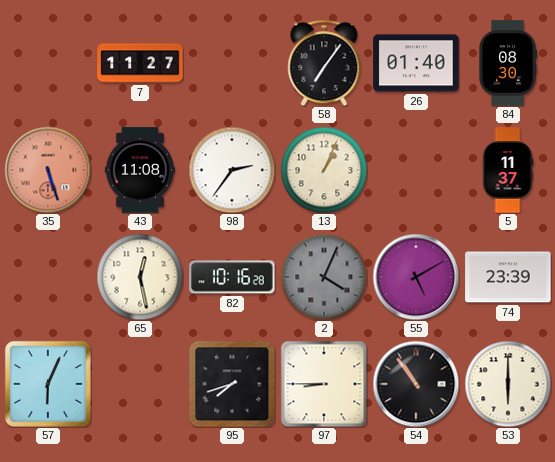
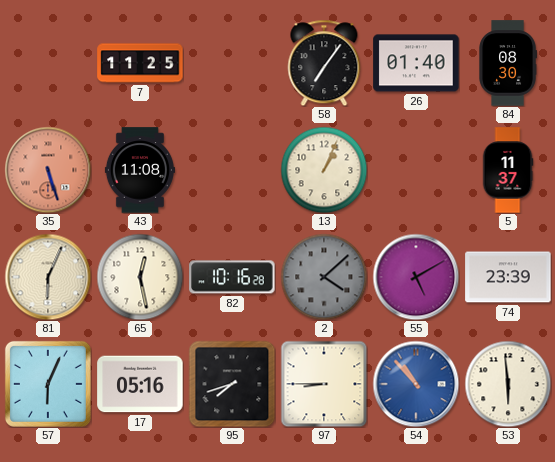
7: 11:27 -> 11:25 (140, 63)
98: 2:36 -> none (232, 170)
81: none -> 6:04 (48, 277)
2: 4:04 -> 4:08 (324, 277)
17: none -> 05:16 (140, 384)
54: 10:54 -> 10:53 (416, 384)
54 dial: black -> blue (416, 384)
53: 6:00 -> 5:59 (508, 384)
